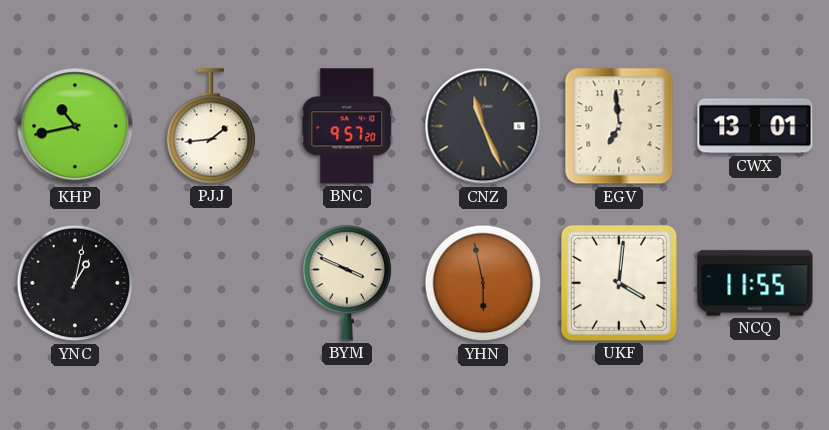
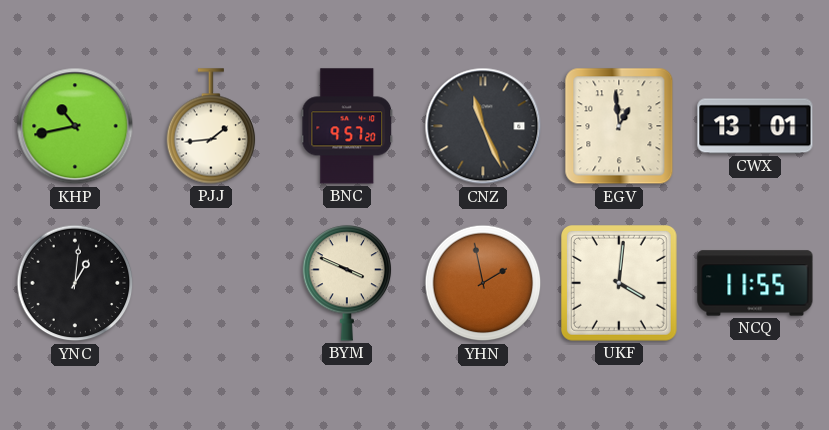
EGV: 6:59 -> 12:59 (619, 126)
YNC: 1:02 -> 1:01 (75, 283)
YHN: 5:58 -> 1:58 (483, 283)
